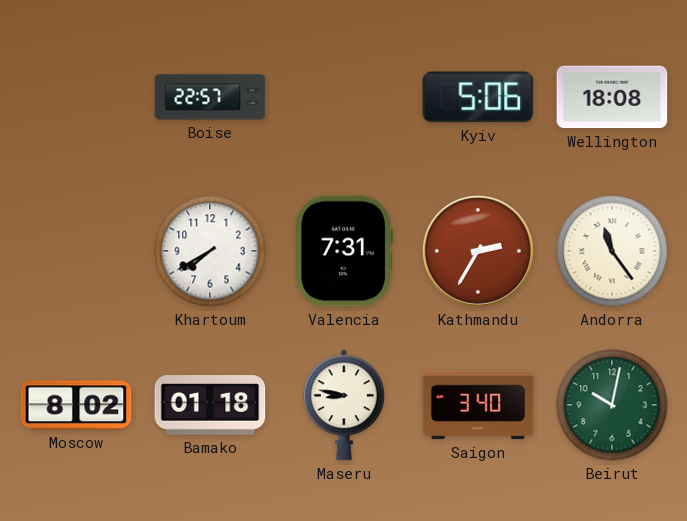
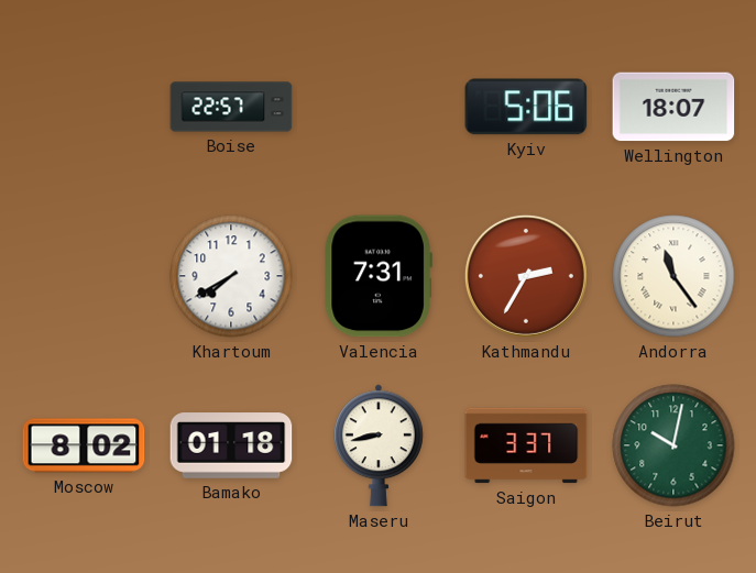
Wellington: 18:08 -> 18:07 (673, 107)
Maseru: 8:47 -> 8:43 (379, 445)
Saigon: 3:40 -> 3:37 (526, 445)
